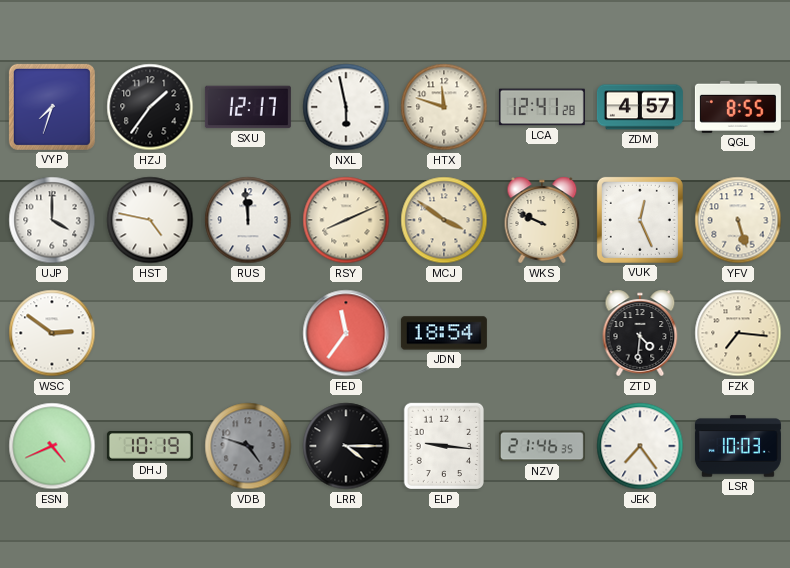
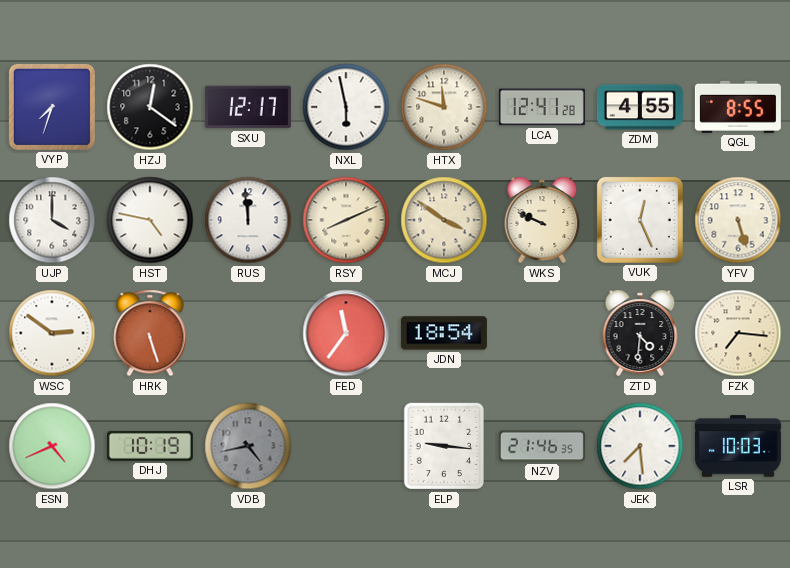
HZJ: 1:36 -> 12:21 (150, 107)
ZDM: 4:57 -> 4:55 (640, 107)
HRK: none -> 5:27 (150, 333)
VDB: 4:48 -> 4:43 (248, 446)
LRR: 4:15 -> none (346, 446)
JEK: 7:24 -> 7:29 (640, 446)
